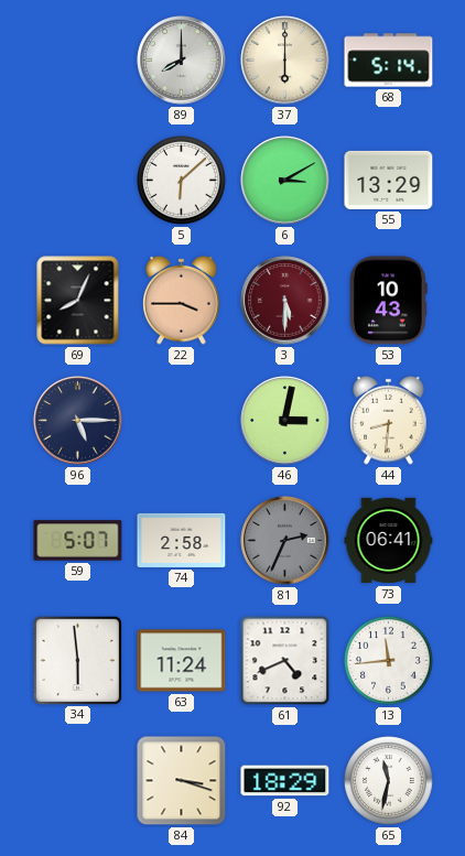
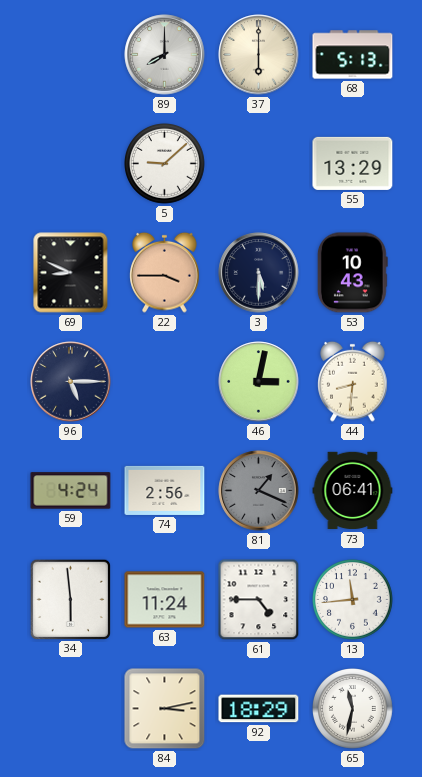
68: 5:14 -> 5:13 (353, 55)
5: 6:08 -> 9:08 (165, 164)
6: 3:10 -> none (285, 181)
69: 8:04 -> 8:49 (71, 273)
3 dial: burgundy -> navy (259, 273)
59: 5:07 -> 4:24 (71, 491)
74: 2:58 -> 2:56 (165, 490)
81: 2:34 -> 1:19 (259, 491)
61: 4:41 -> 4:45 (259, 600)
84: 3:18 -> 3:13 (165, 709)
